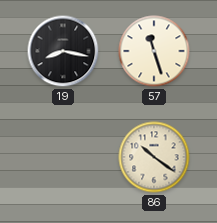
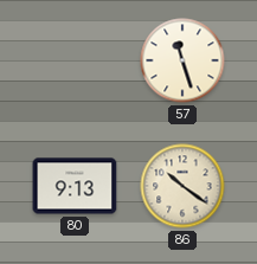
19: 8:17 -> none (63, 51)
80: none -> 9:13 (75, 186)
